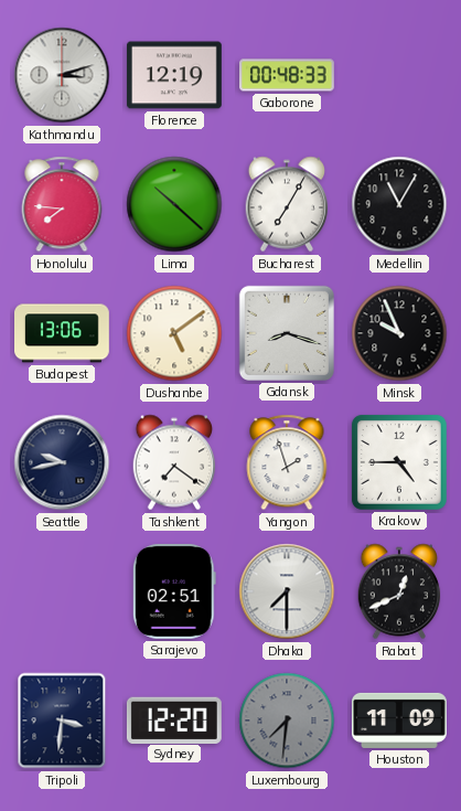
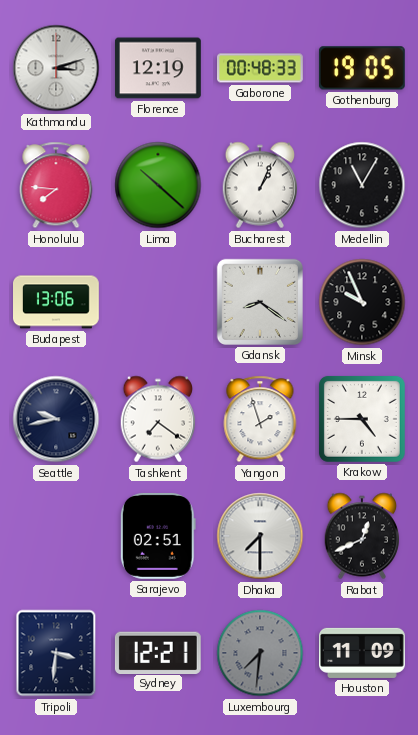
Gothenburg: none -> 19:05 (362, 68)
Bucharest: 7:05 -> 1:04 (260, 185)
Dushanbe: 5:09 -> none (174, 333)
Gdansk: 8:18 -> 8:21 (260, 302)
Sydney: 12:20 -> 12:21 (158, 652)
